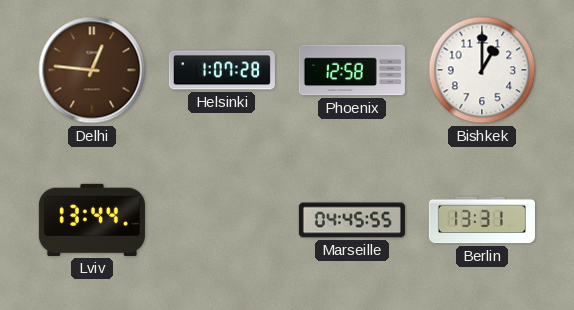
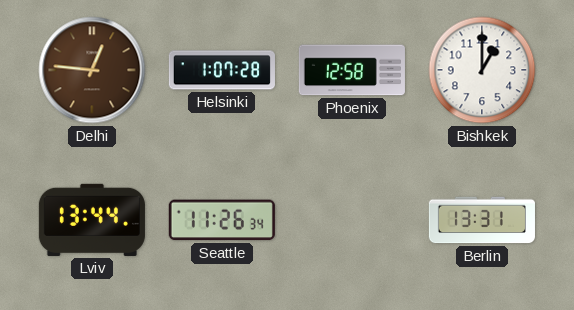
Seattle: none -> 11:26 (222, 220)
Marseille: 04:45 -> none (352, 220)
